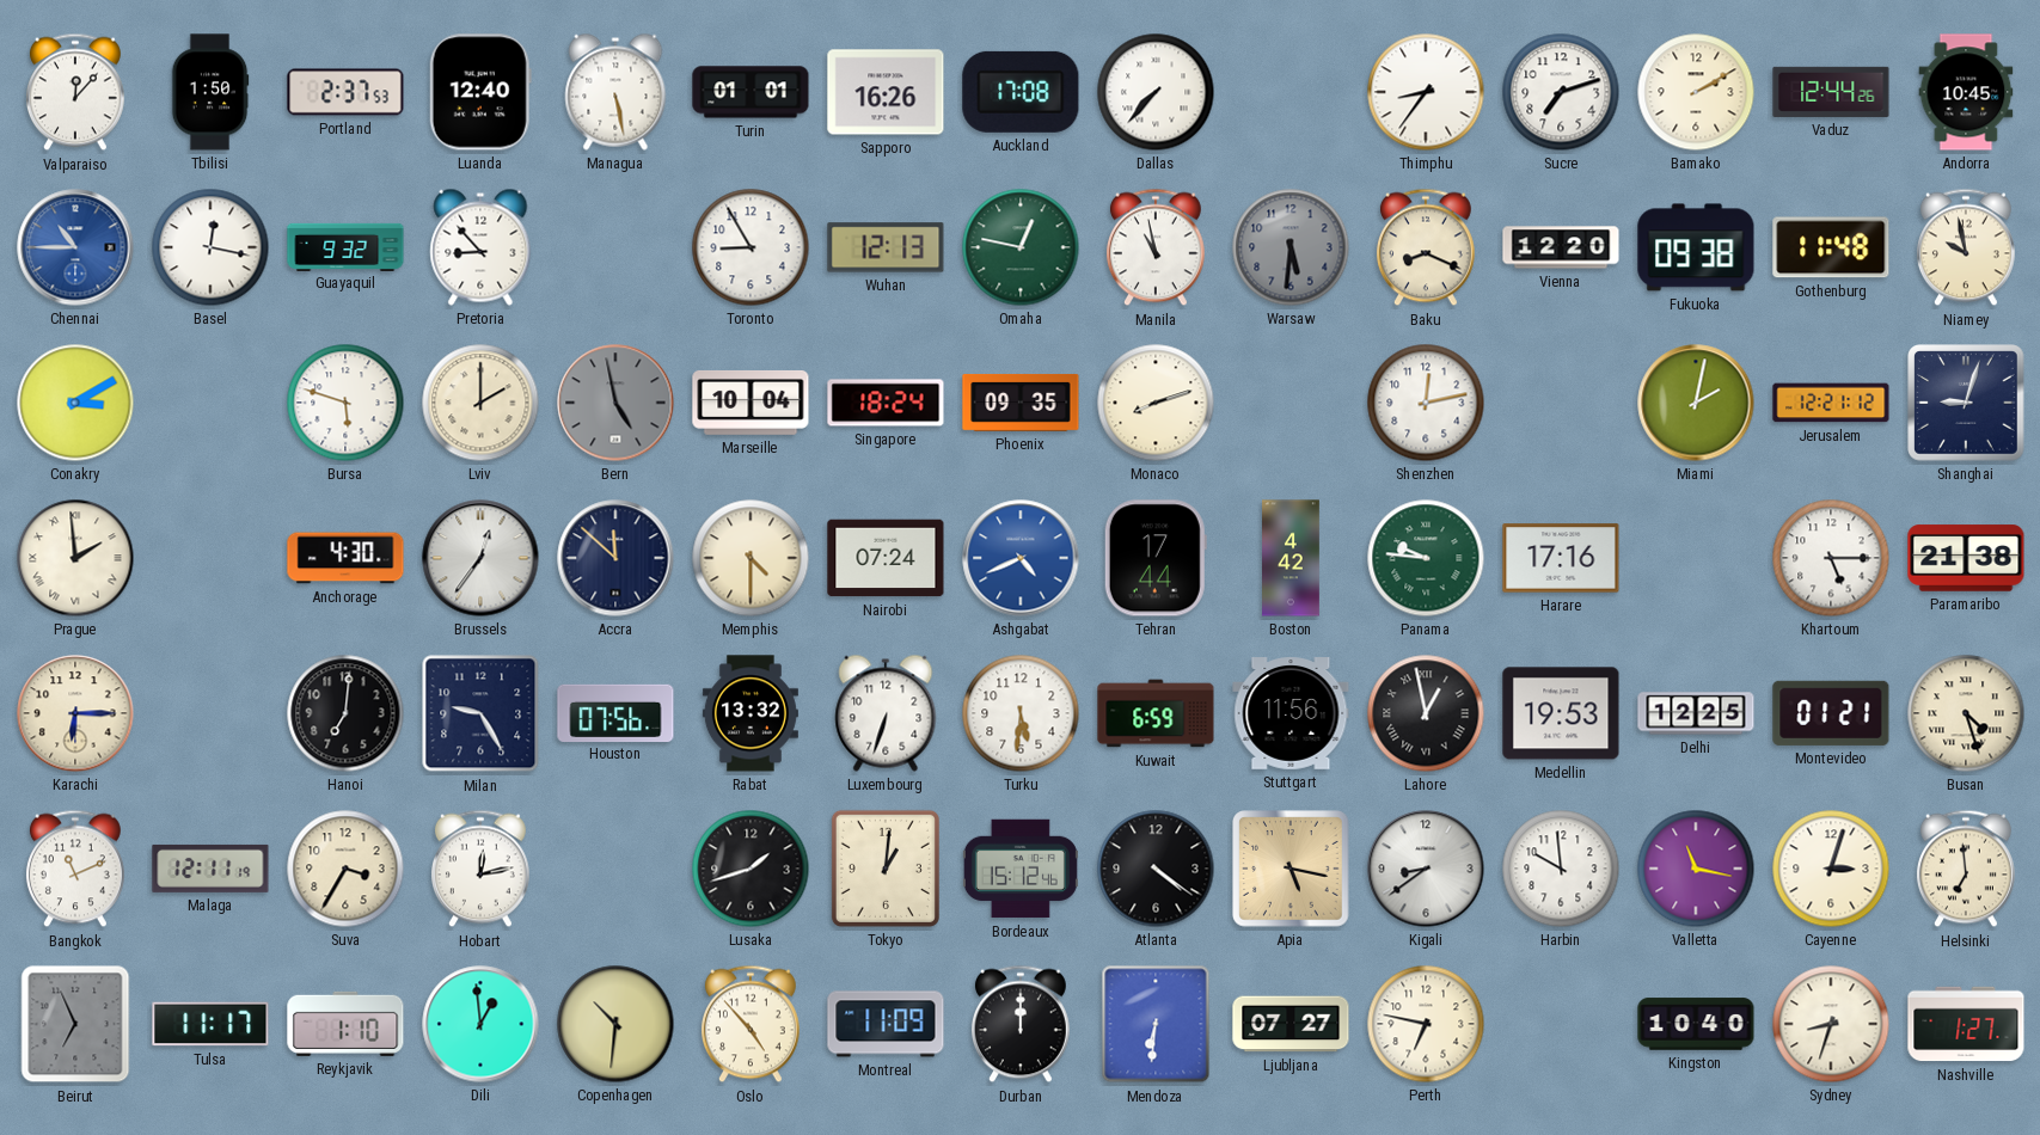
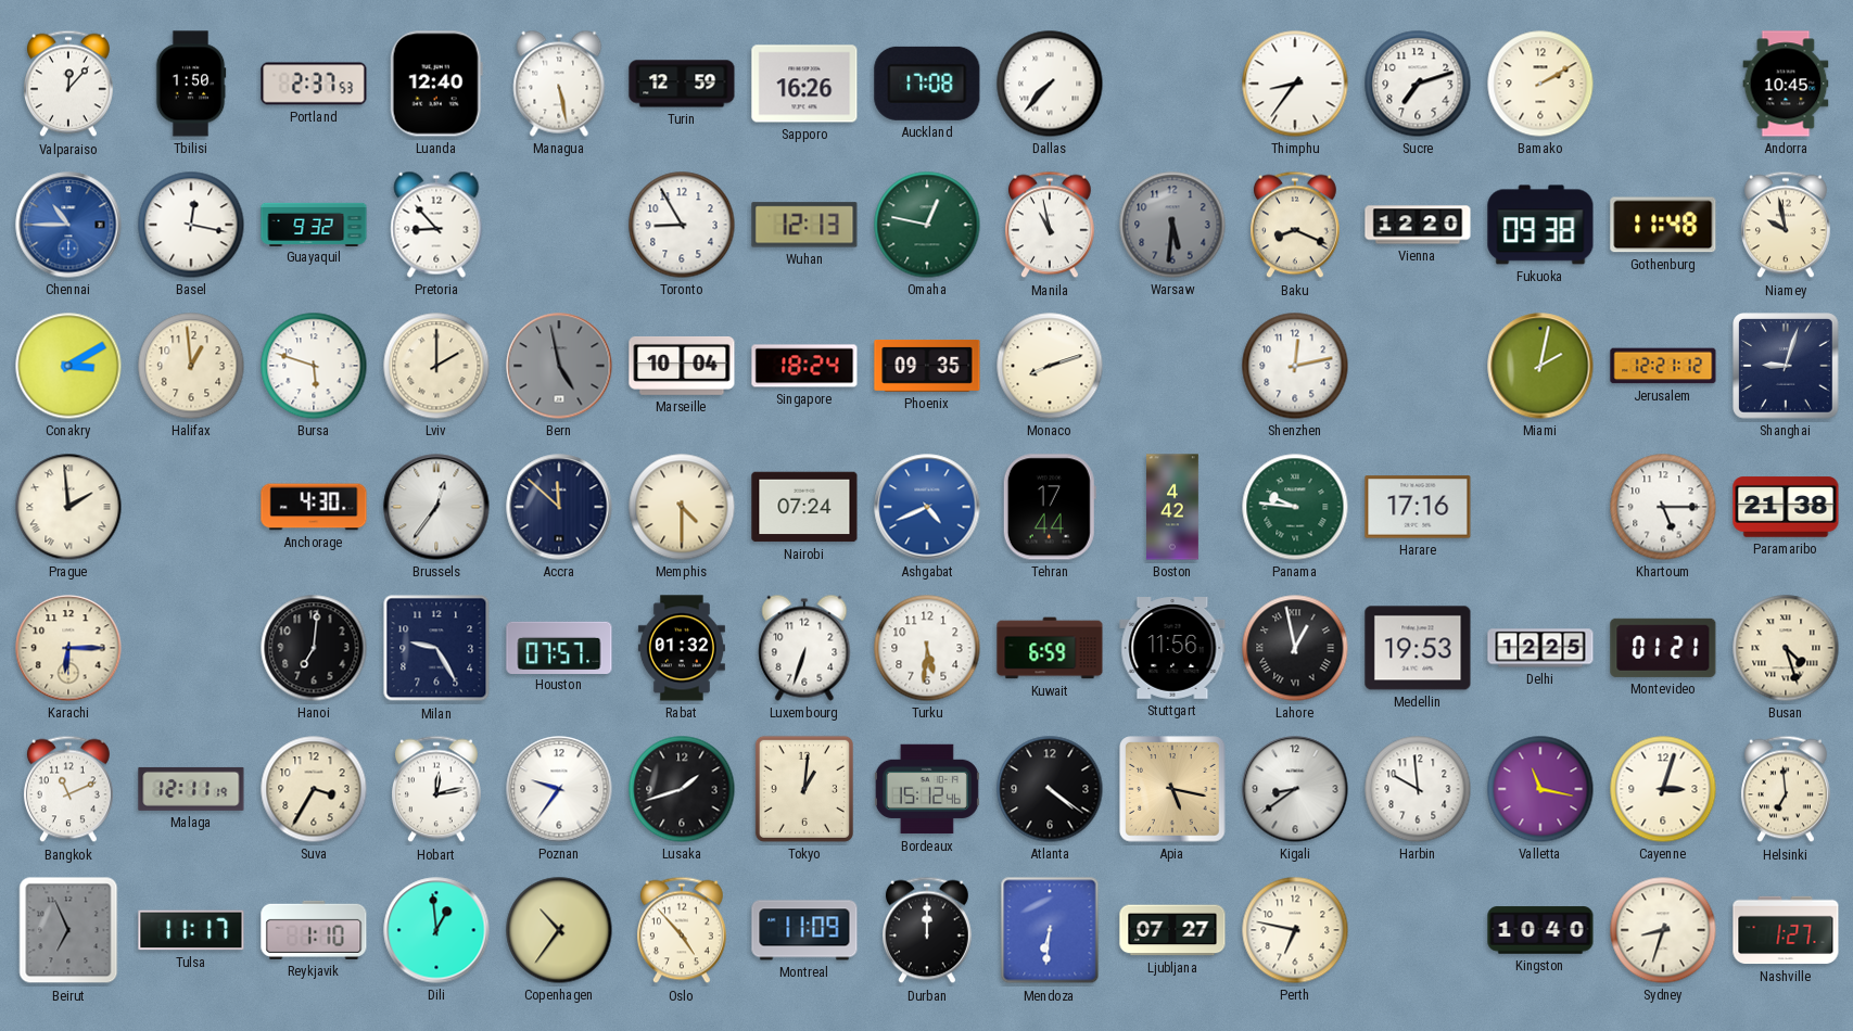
Turin: 01:01 -> 12:59 (682, 84)
Vaduz: 12:44 -> none (1831, 92)
Halifax: none -> 12:59 (191, 366)
Houston: 07:56 -> 07:57 (559, 647)
Rabat: 13:32 -> 01:32 (682, 648)
Poznan: none -> 9:36 (559, 789)
Copenhagen: 10:31 -> 10:36 (559, 930)
